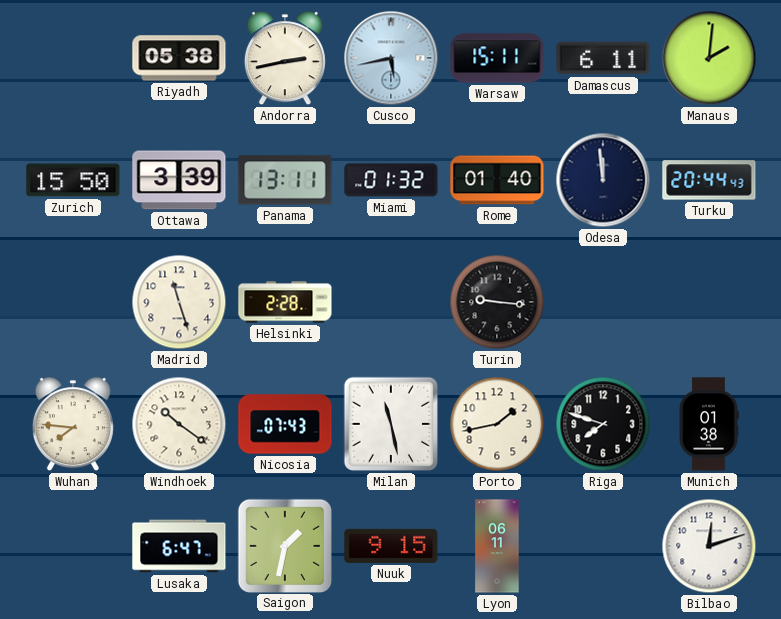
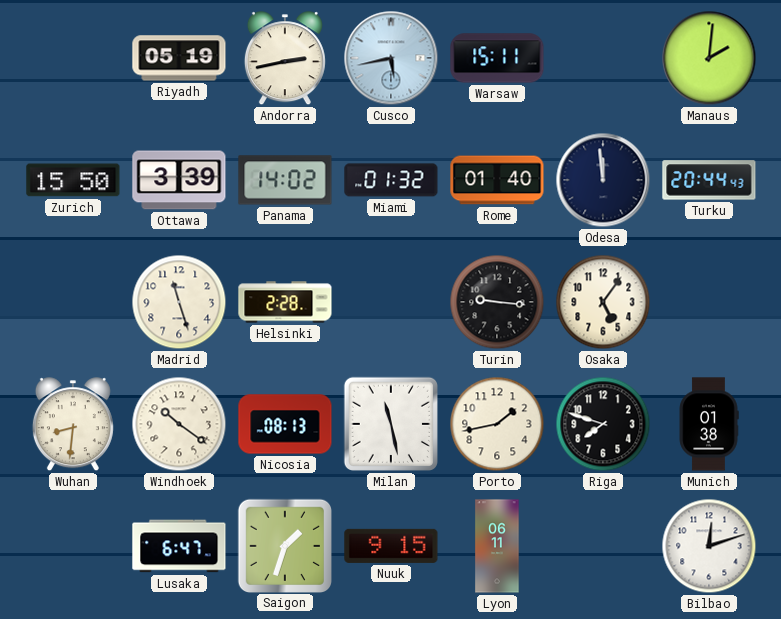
Riyadh: 05:38 -> 05:19 (179, 58)
Damascus: 6:11 -> none (603, 58)
Panama: 13:11 -> 14:02 (285, 180)
Osaka: none -> 5:06 (603, 302)
Wuhan: 7:46 -> 8:31 (73, 425)
Nicosia: 07:43 -> 08:13 (285, 424)
Saigon: 1:32 -> 1:33 (284, 545)
